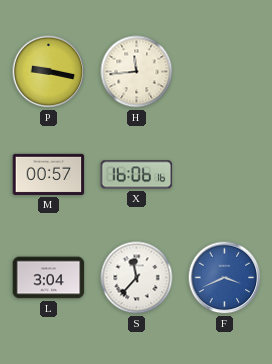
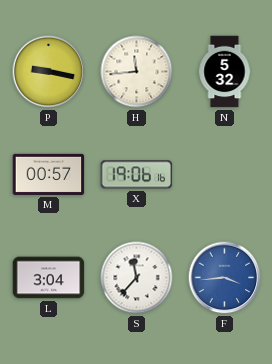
N: none -> 5:32 (225, 72)
X: 16:06 -> 19:06 (137, 175)
F: 3:41 -> 3:44 (225, 278)
